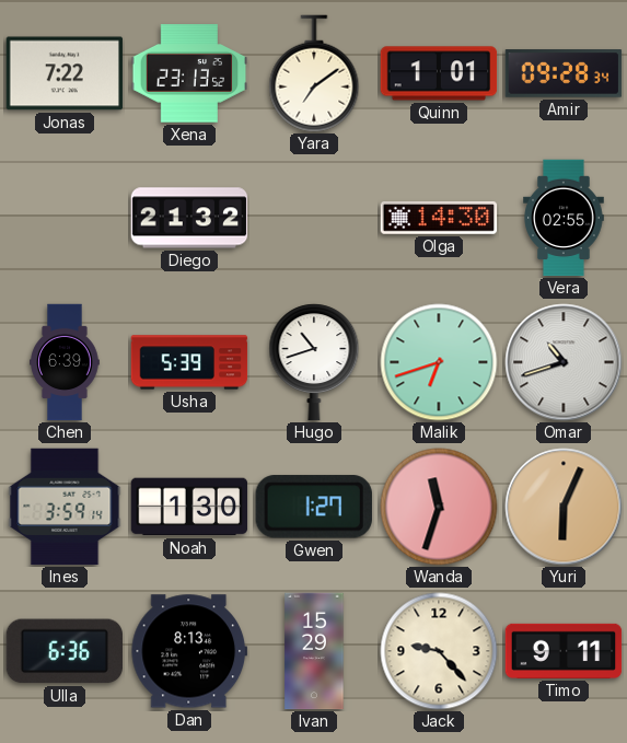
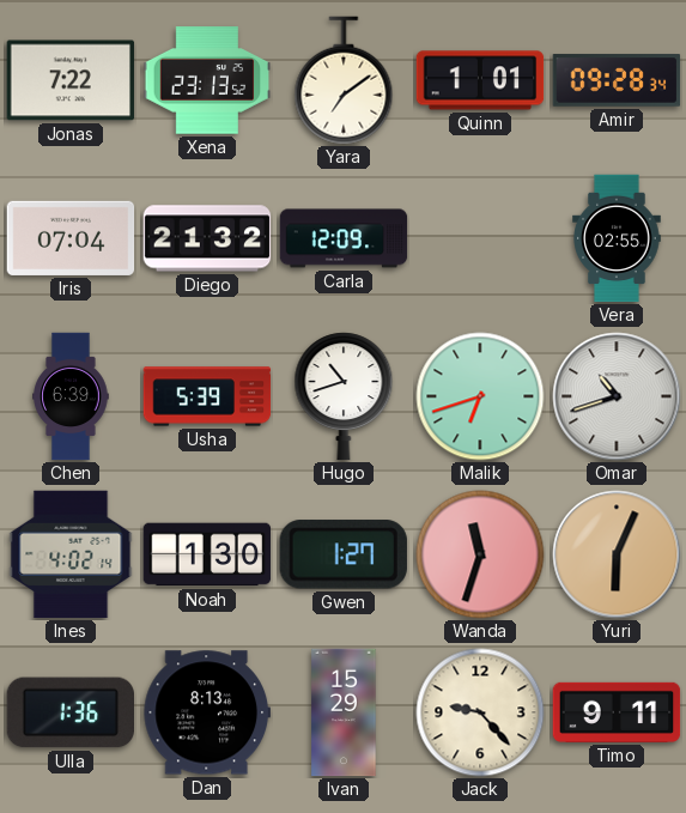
Iris: none -> 07:04 (71, 238)
Carla: none -> 12:09 (344, 238)
Olga: 14:30 -> none (439, 219)
Ines: 3:59 -> 4:02 (71, 554)
Ulla: 6:36 -> 1:36 (69, 712)
